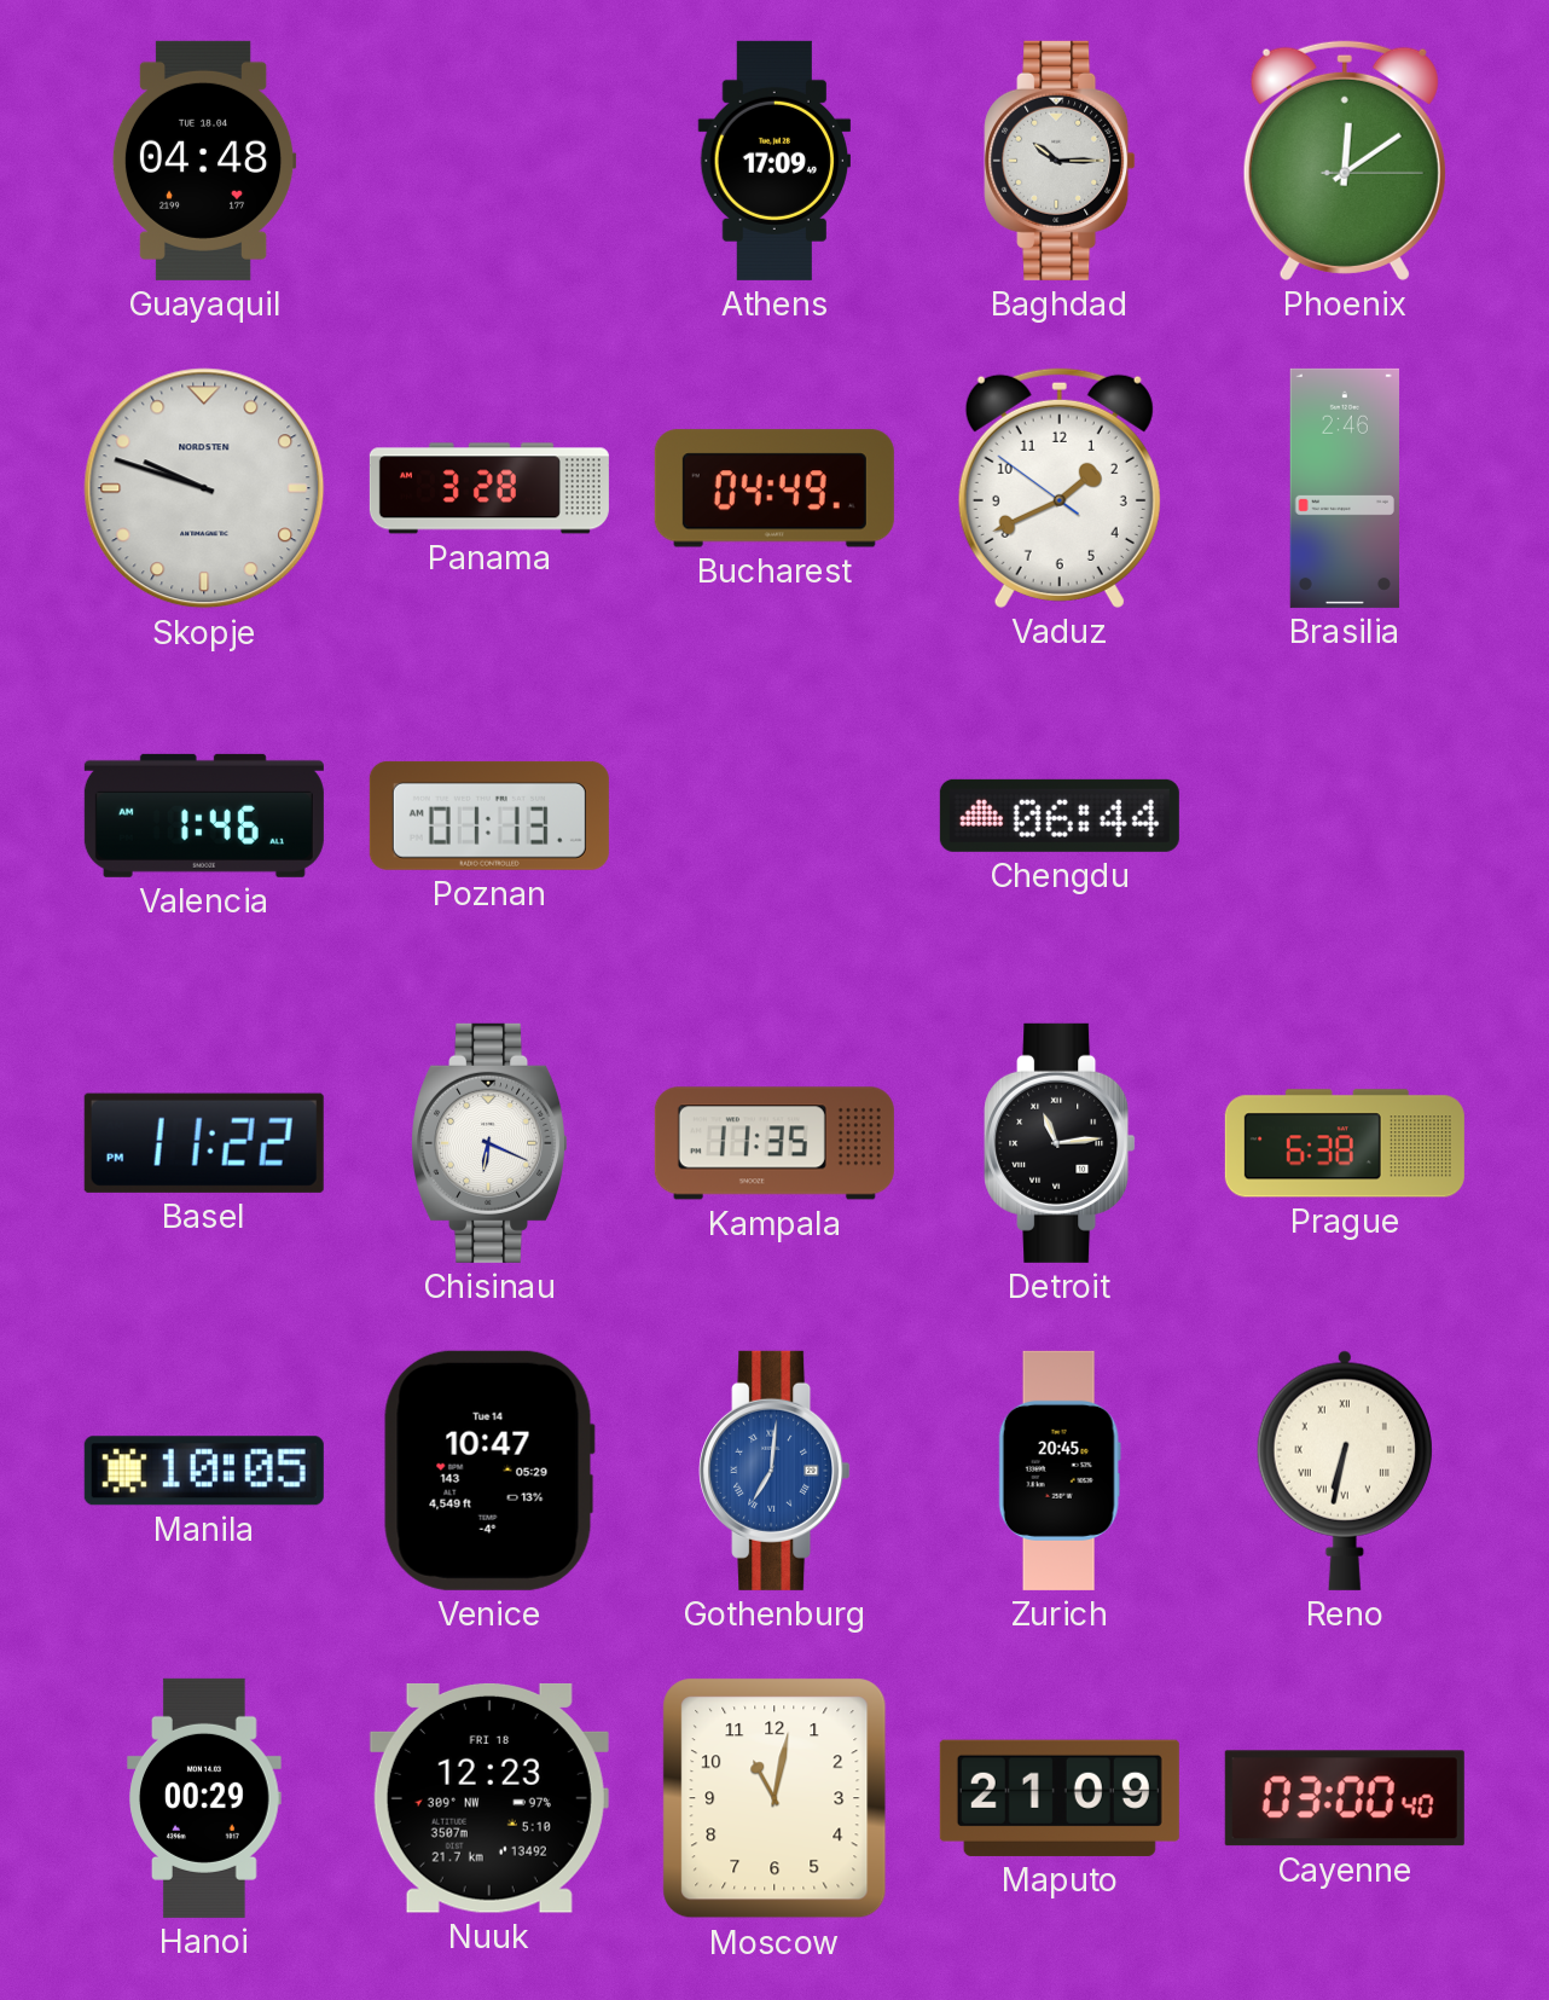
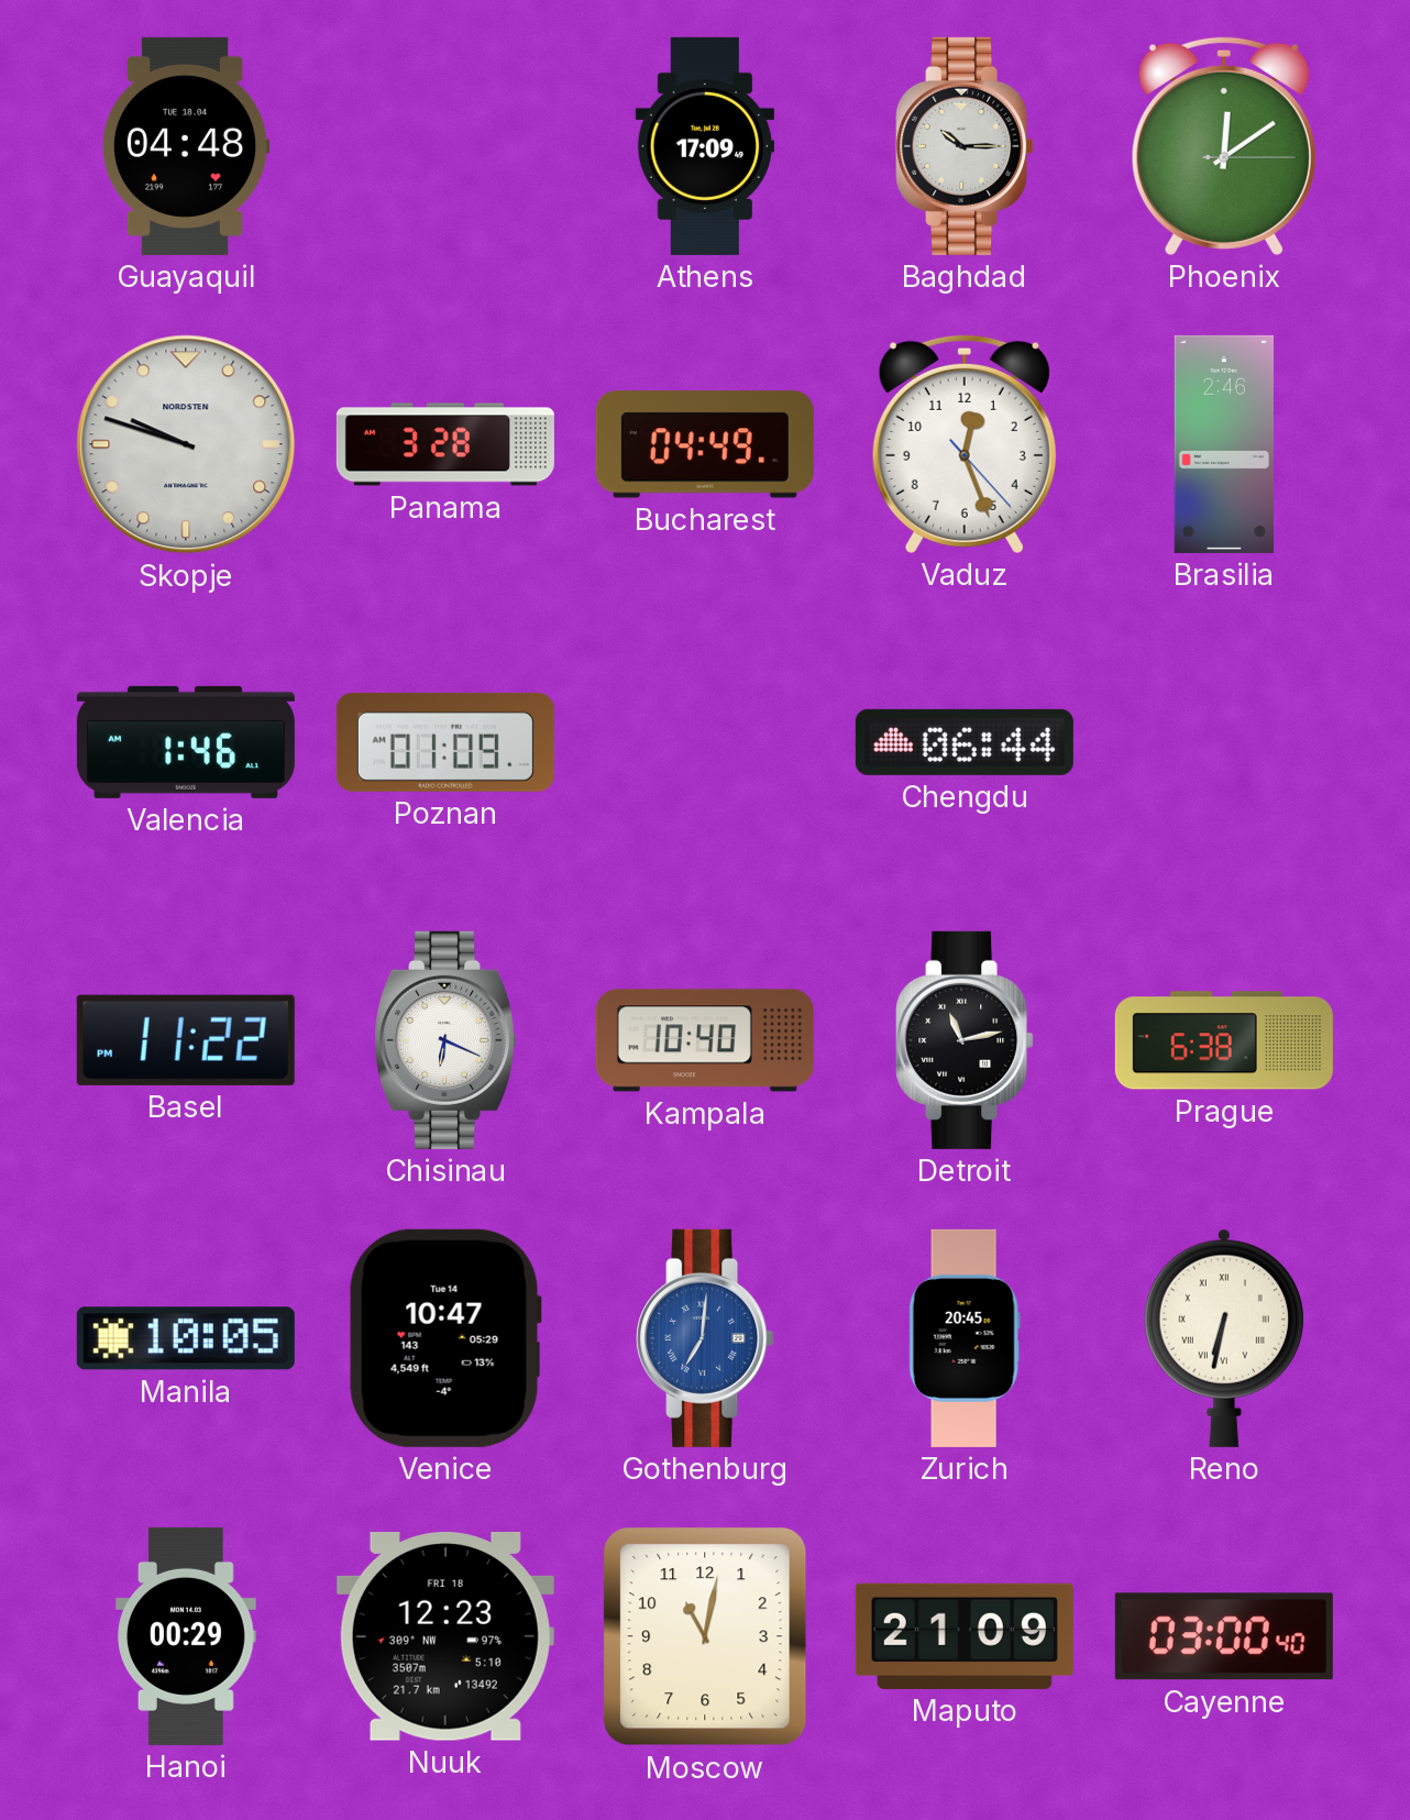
Vaduz: 1:40 -> 12:26 (965, 443)
Poznan: 01:13 -> 01:09 (445, 742)
Kampala: 11:35 -> 10:40 (705, 1040)
Detroit: 11:14 -> 11:13 (965, 1040)
